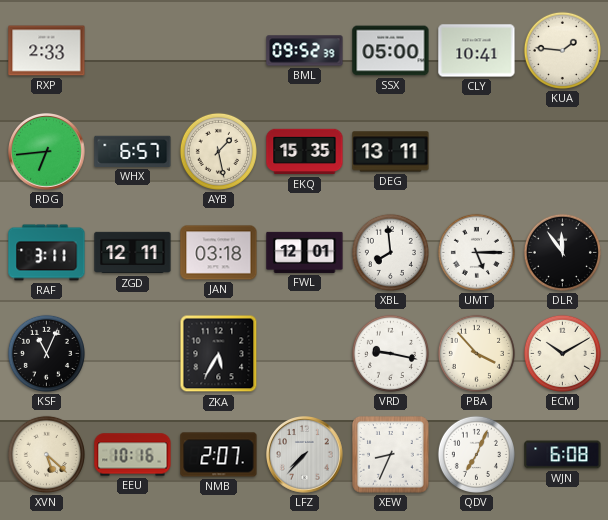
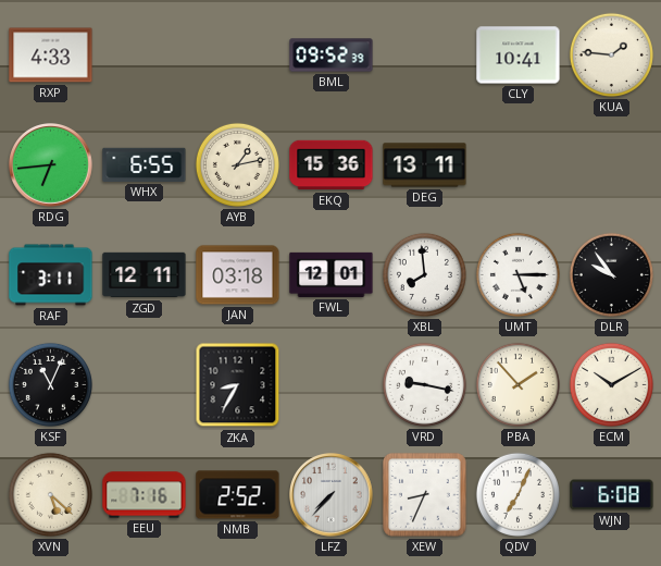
RXP: 2:33 -> 4:33 (51, 56)
SSX: 05:00 -> none (391, 51)
WHX: 6:57 -> 6:55 (145, 164)
AYB: 1:28 -> 1:13 (237, 164)
EKQ: 15:35 -> 15:36 (332, 165)
DLR: 11:54 -> 9:54 (611, 274)
ZKA: 5:35 -> 8:35 (238, 385)
PBA: 3:53 -> 1:53 (517, 384)
EEU: 10:16 -> 7:16 (145, 495)
NMB: 2:07 -> 2:52 (238, 495)
